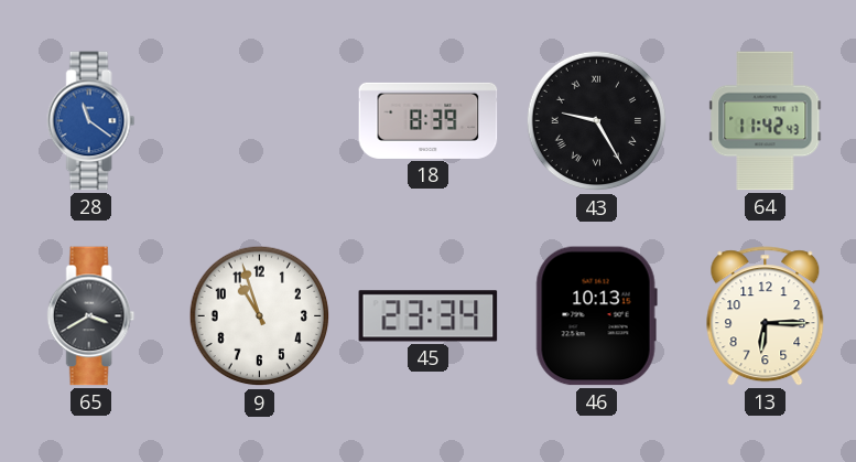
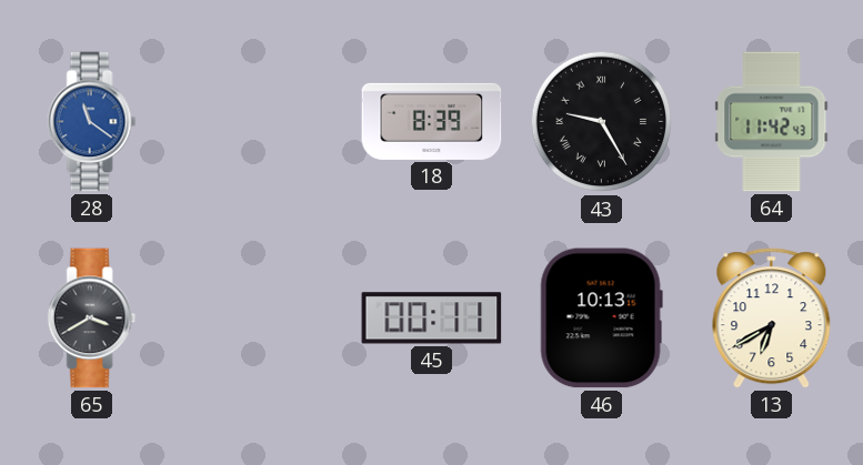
9: 10:57 -> none (260, 316)
45: 23:34 -> 00:11 (432, 319)
13: 6:15 -> 6:40 (772, 319)
